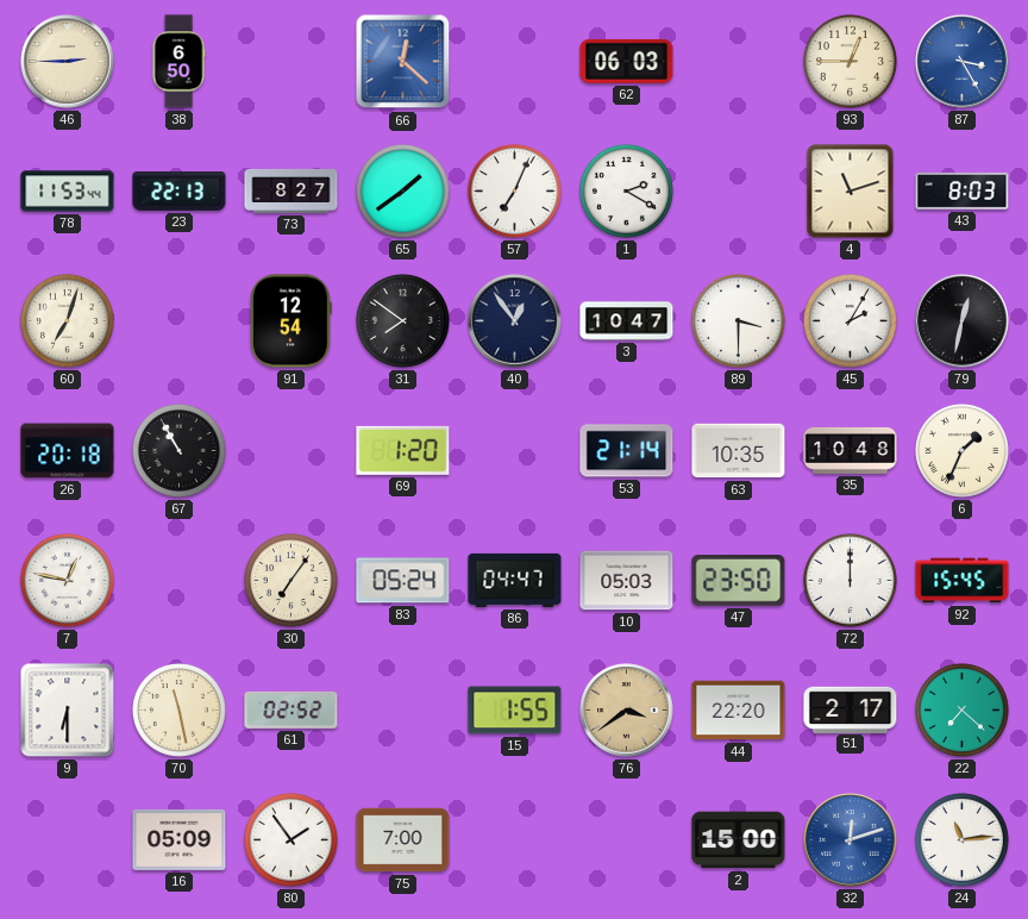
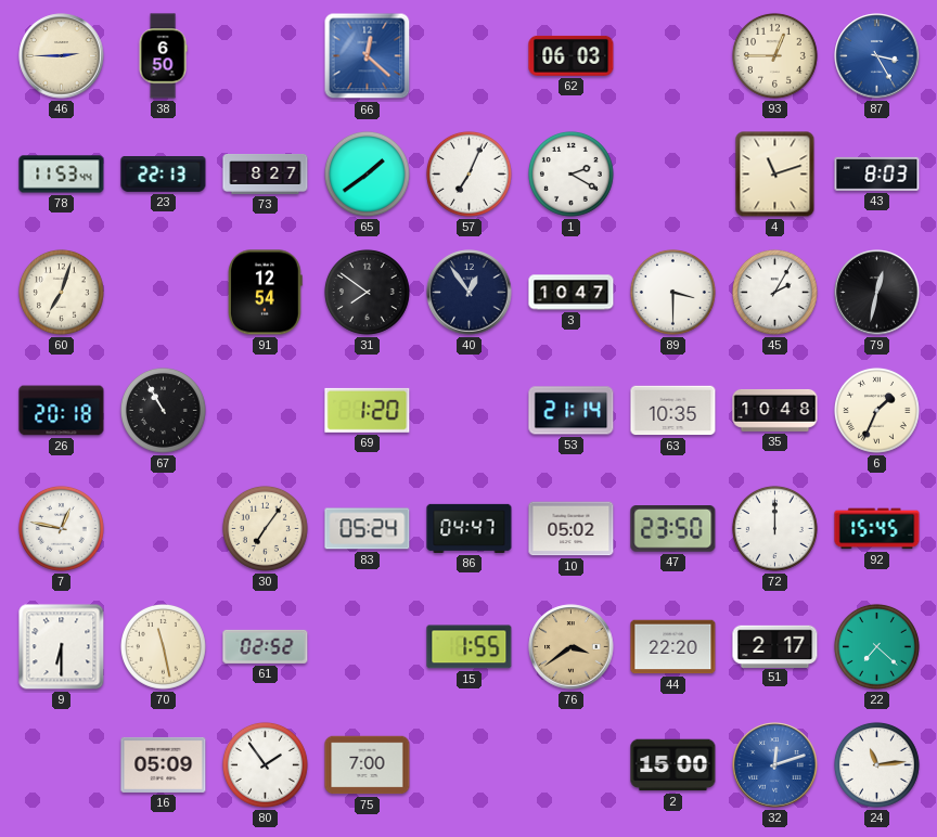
10: 05:03 -> 05:02 (572, 529)
